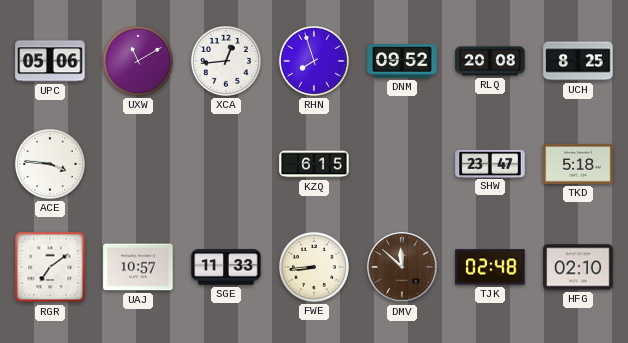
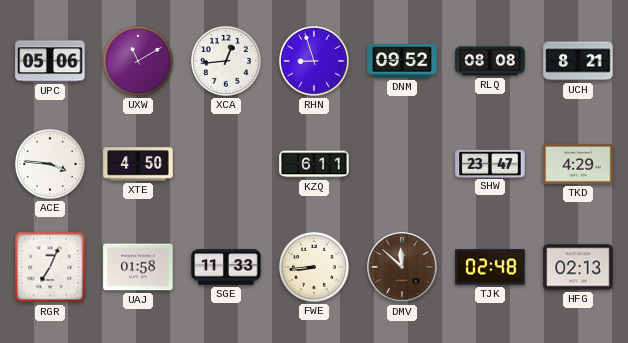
RHN: 7:57 -> 8:57 (314, 61)
RLQ: 20:08 -> 08:08 (490, 61)
UCH: 8:25 -> 8:21 (578, 61)
XTE: none -> 4:50 (138, 164)
KZQ: 6:15 -> 6:11 (314, 164)
TKD: 5:18 -> 4:29 (578, 164)
RGR: 7:09 -> 7:04 (50, 267)
UAJ: 10:57 -> 01:58 (138, 267)
HFG: 02:10 -> 02:13 (578, 267)
